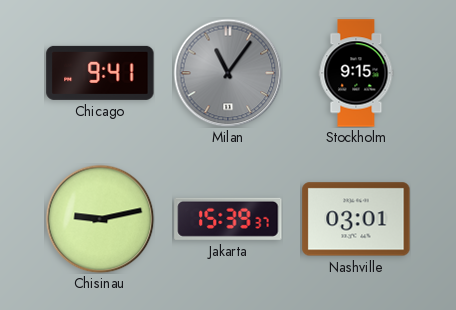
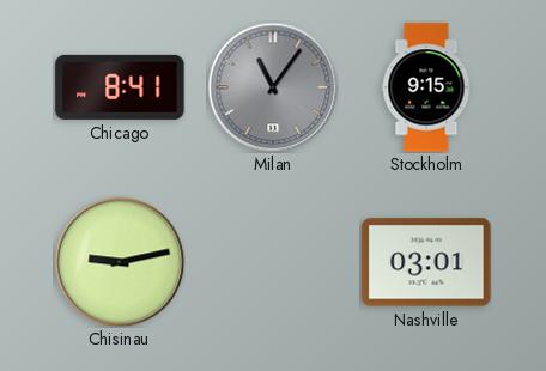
Chicago: 9:41 -> 8:41 (120, 87)
Jakarta: 15:39 -> none (228, 219)
